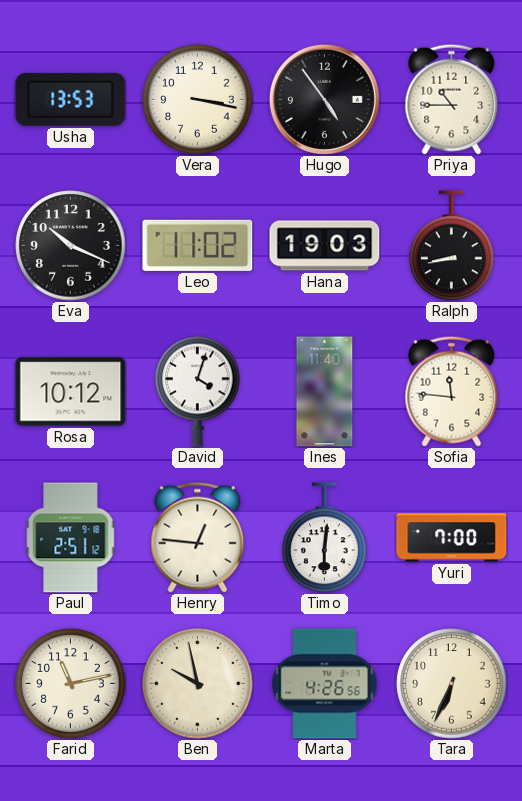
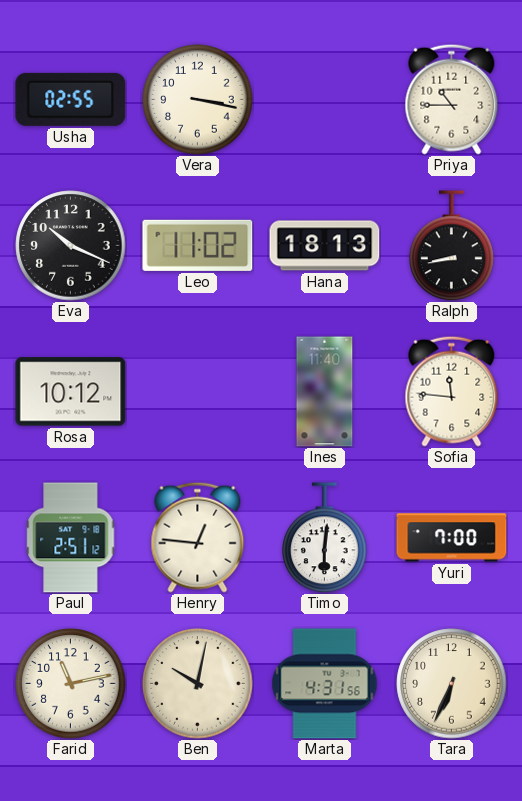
Usha: 13:53 -> 02:55 (71, 99)
Hugo: 4:54 -> none (324, 99)
Hana: 19:03 -> 18:13 (325, 246)
David: 4:03 -> none (198, 391)
Ben: 9:58 -> 10:02 (198, 684)
Marta: 4:26 -> 4:31 (325, 684)
